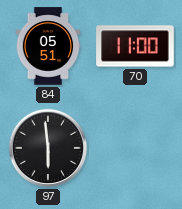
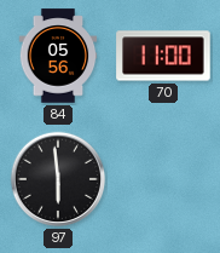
84: 05:51 -> 05:56 (58, 56)
